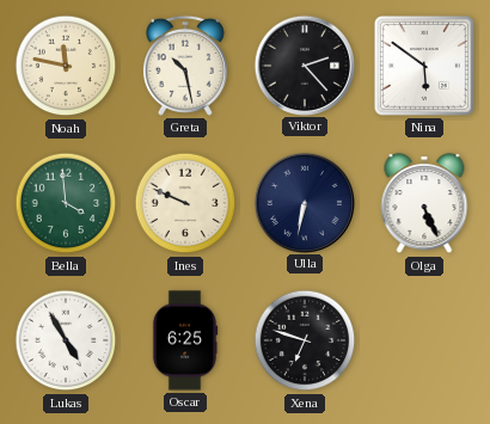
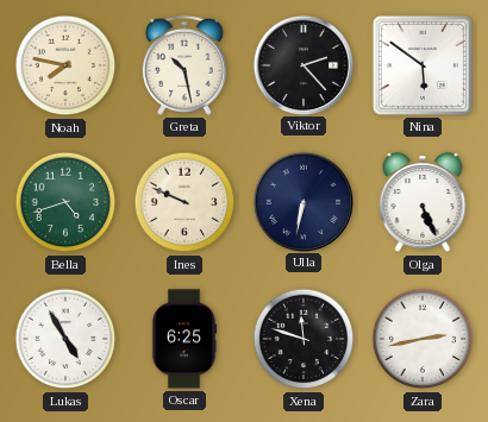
Noah: 11:47 -> 7:47 (65, 65)
Bella: 3:59 -> 4:42 (65, 202)
Xena: 6:48 -> 11:48 (304, 339)
Zara: none -> 2:43 (423, 339)
